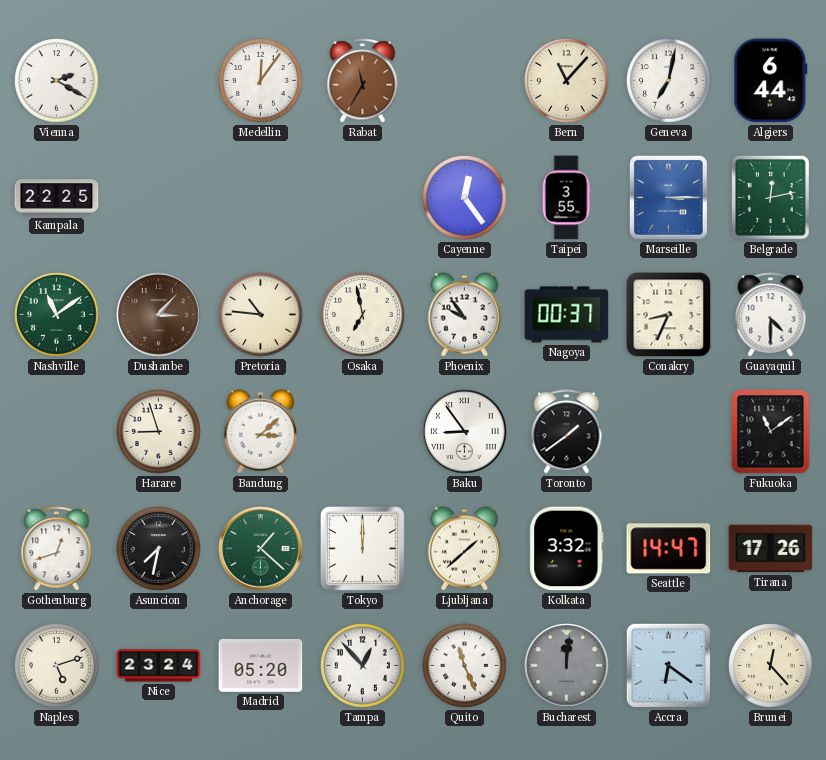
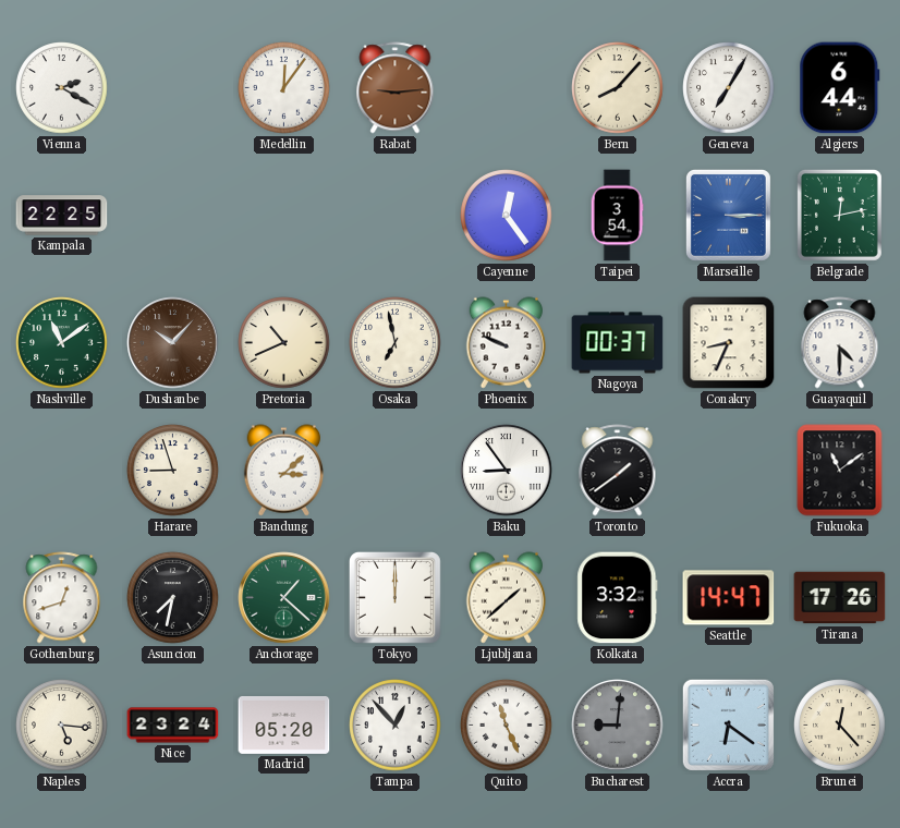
Rabat: 11:35 -> 9:14 (396, 88)
Bern: 11:07 -> 8:07 (618, 88)
Geneva: 7:02 -> 7:05 (729, 88)
Taipei: 3:55 -> 3:54 (617, 216)
Dushanbe: 3:07 -> 10:07 (173, 343)
Pretoria: 10:46 -> 10:41 (284, 343)
Phoenix: 9:54 -> 9:49 (507, 343)
Naples: 5:12 -> 5:16 (62, 726)
Bucharest: 12:01 -> 9:01 (618, 726)
